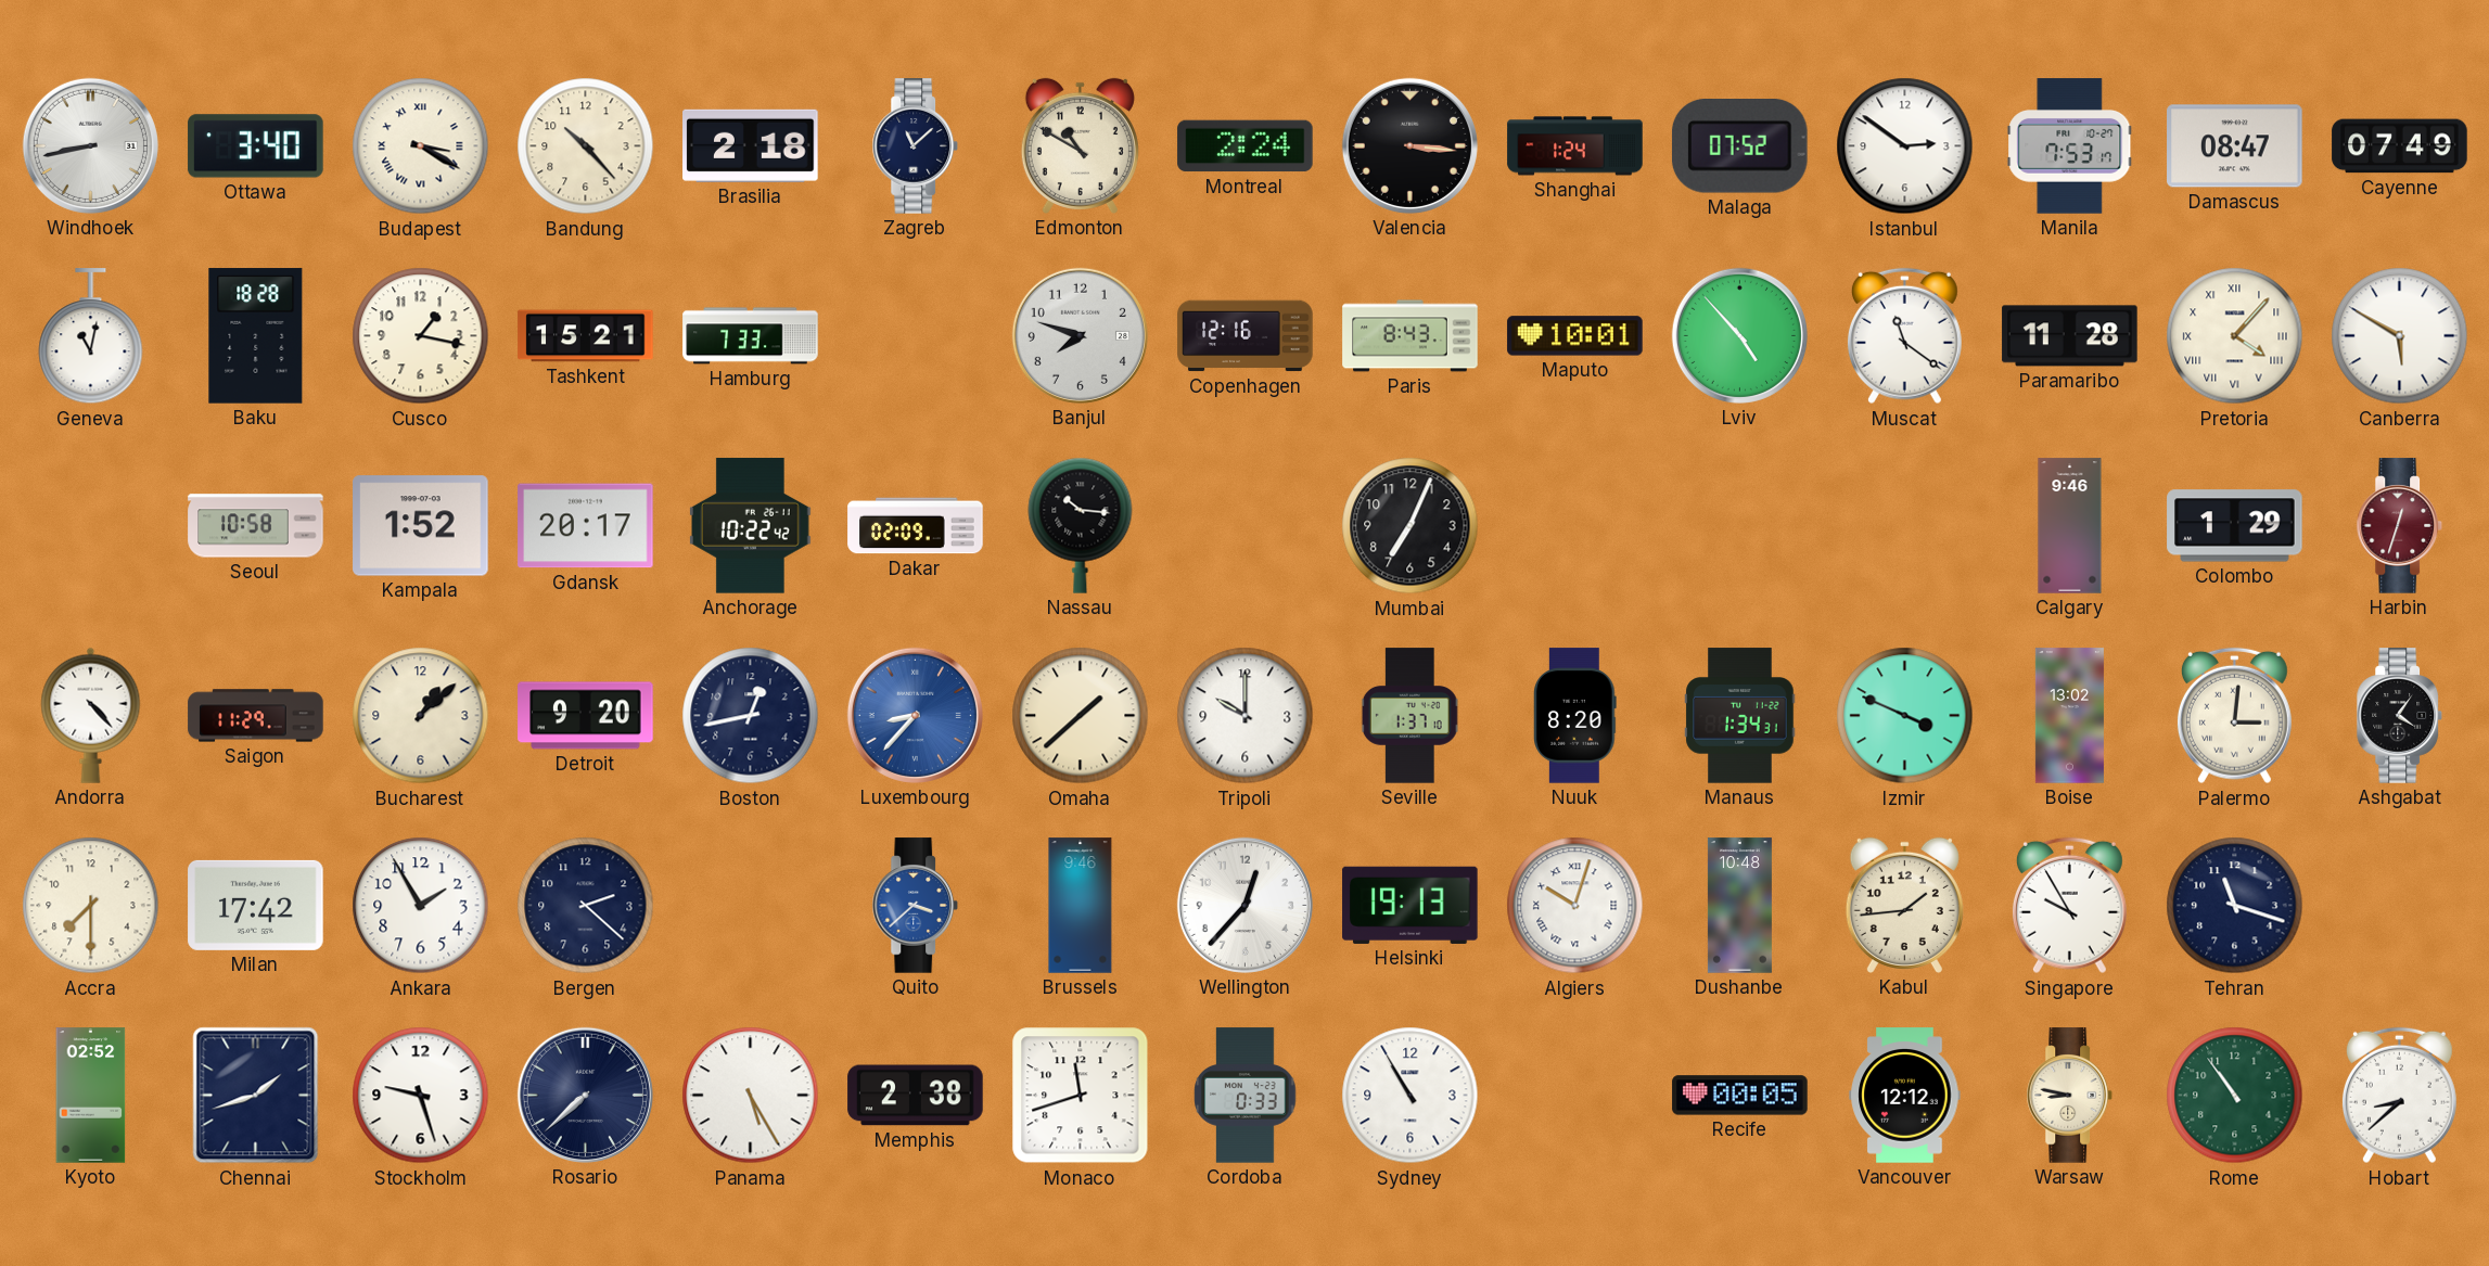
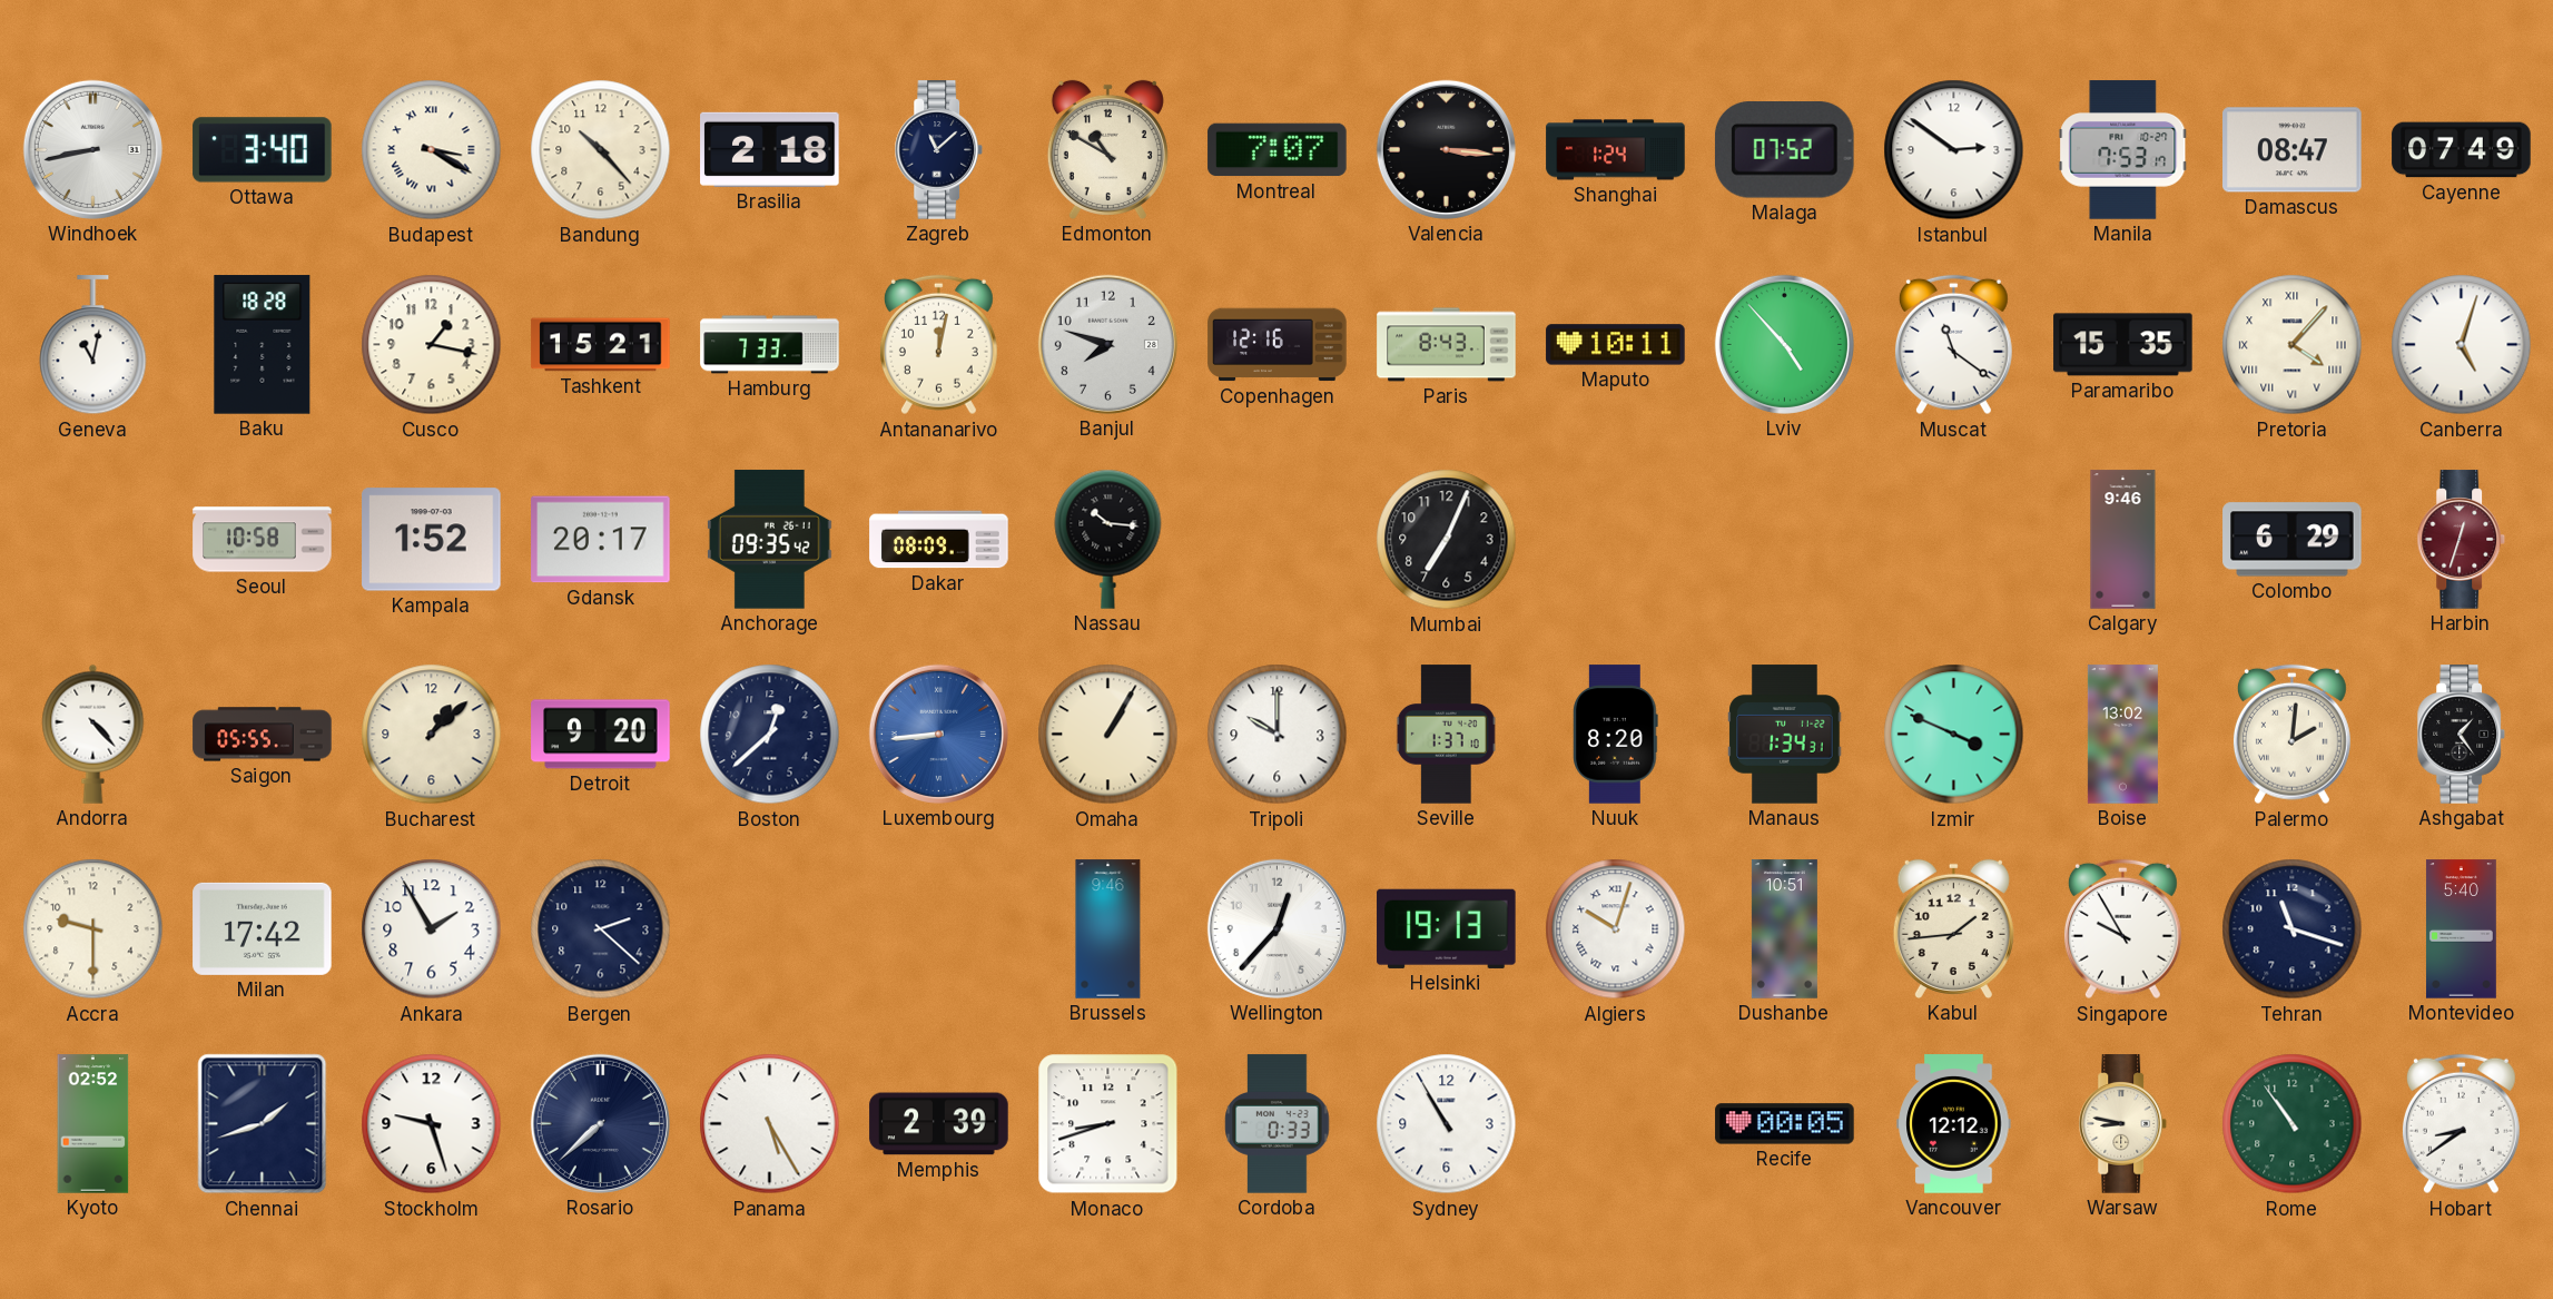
Montreal: 2:24 -> 7:07 (1278, 150)
Antananarivo: none -> 12:02 (938, 345)
Maputo: 10:01 -> 10:11 (1616, 345)
Paramaribo: 11:28 -> 15:35 (2123, 345)
Canberra: 5:50 -> 5:03 (2462, 345)
Anchorage: 10:22 -> 09:35 (769, 540)
Dakar: 02:09 -> 08:09 (939, 540)
Colombo: 1:29 -> 6:29 (2293, 540)
Saigon: 11:29 -> 05:55 (263, 735)
Boston: 12:43 -> 12:38 (770, 735)
Luxembourg: 8:37 -> 8:44 (938, 734)
Omaha: 1:38 -> 1:05 (1108, 735)
Palermo: 3:01 -> 2:01 (2291, 735)
Ashgabat: 4:06 -> 1:24 (2462, 735)
Accra: 7:30 -> 9:30 (93, 929)
Quito: 3:38 -> none (916, 906)
Dushanbe: 10:48 -> 10:51 (1784, 929)
Montevideo: none -> 5:40 (2462, 929)
Memphis: 2:38 -> 2:39 (939, 1124)
Monaco: 11:42 -> 8:42 (1108, 1124)
Hobart: 8:38 -> 8:39 (2461, 1124)
